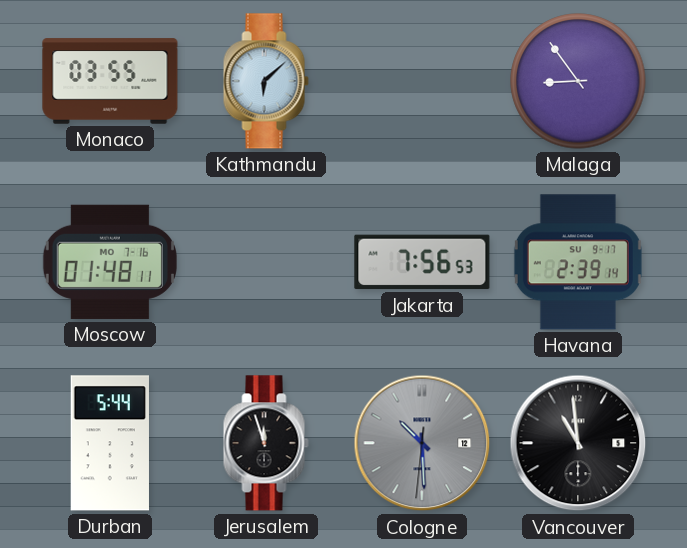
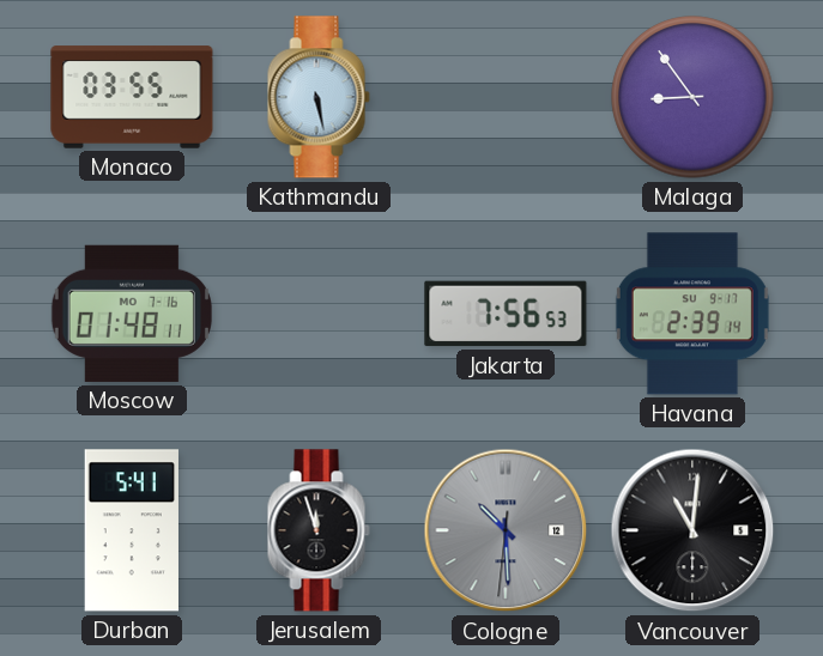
Kathmandu: 6:08 -> 5:28 (319, 97)
Durban: 5:44 -> 5:41 (132, 530)
Vancouver: 10:59 -> 11:01 (692, 530)
